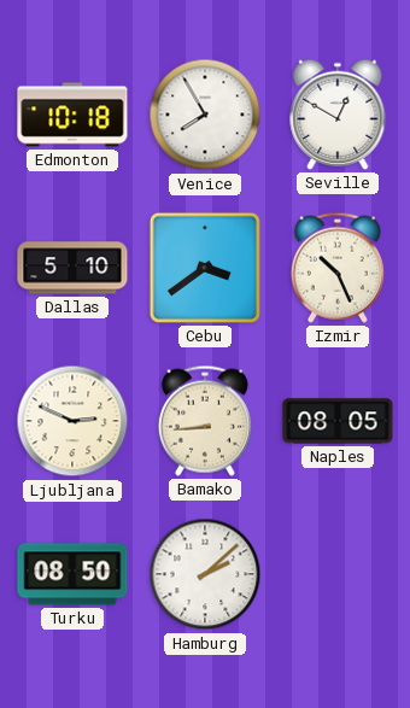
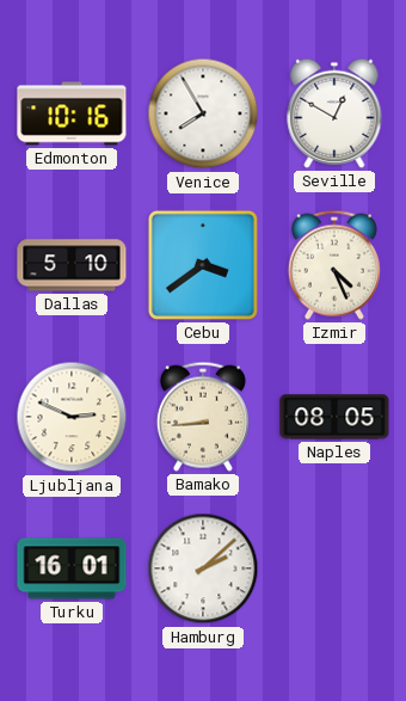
Edmonton: 10:18 -> 10:16 (72, 113)
Izmir: 10:26 -> 4:26 (334, 265)
Turku: 08:50 -> 16:01 (72, 568)
